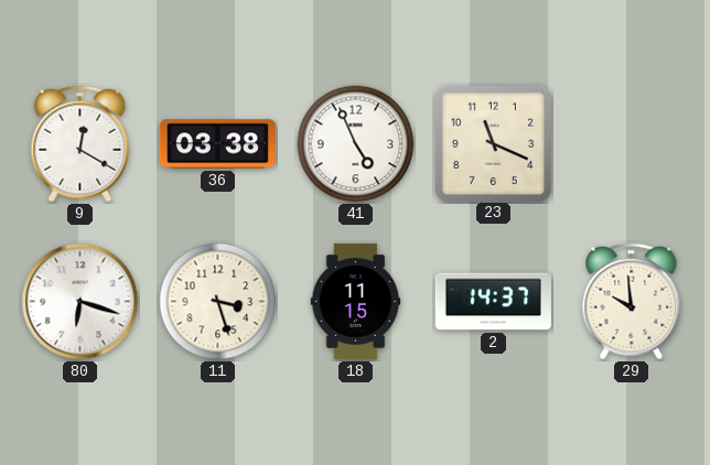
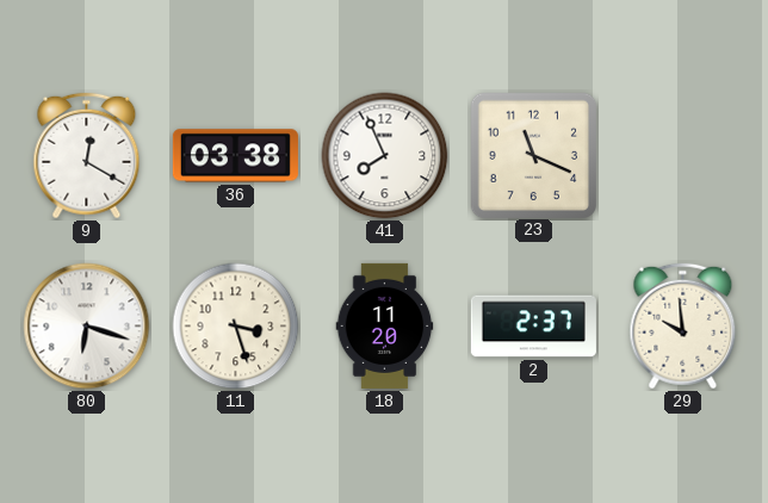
41: 4:56 -> 7:56 (385, 156)
18: 11:15 -> 11:20 (385, 325)
2: 14:37 -> 2:37 (533, 327)
